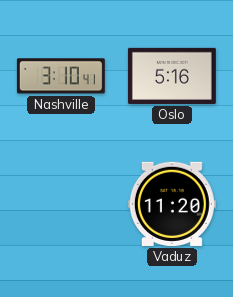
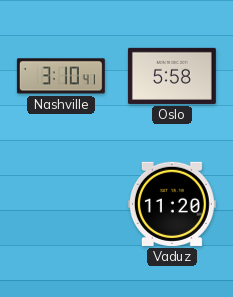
Oslo: 5:16 -> 5:58 (172, 76)
